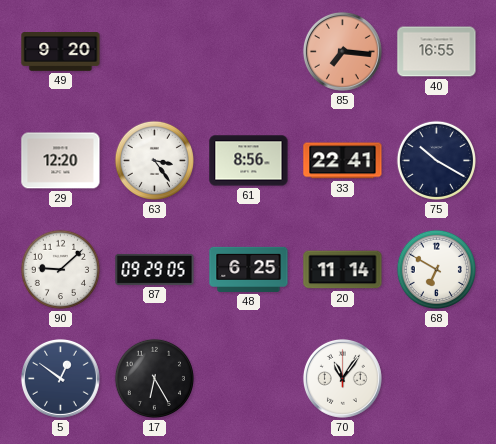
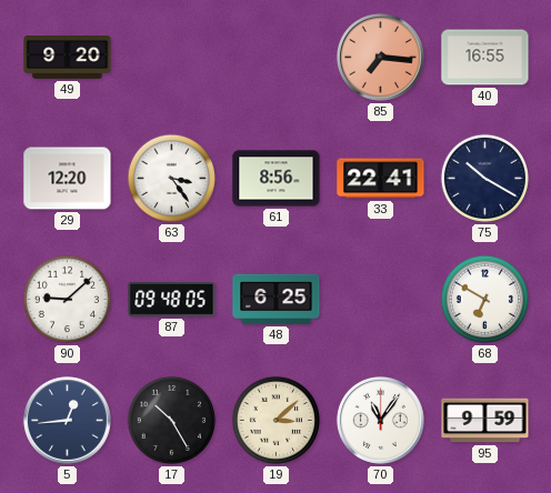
87: 09:29 -> 09:48 (172, 299)
20: 11:14 -> none (343, 270)
5: 12:51 -> 12:44 (67, 420)
17: 6:25 -> 10:25 (171, 420)
19: none -> 3:08 (275, 420)
95: none -> 9:59 (485, 421)
